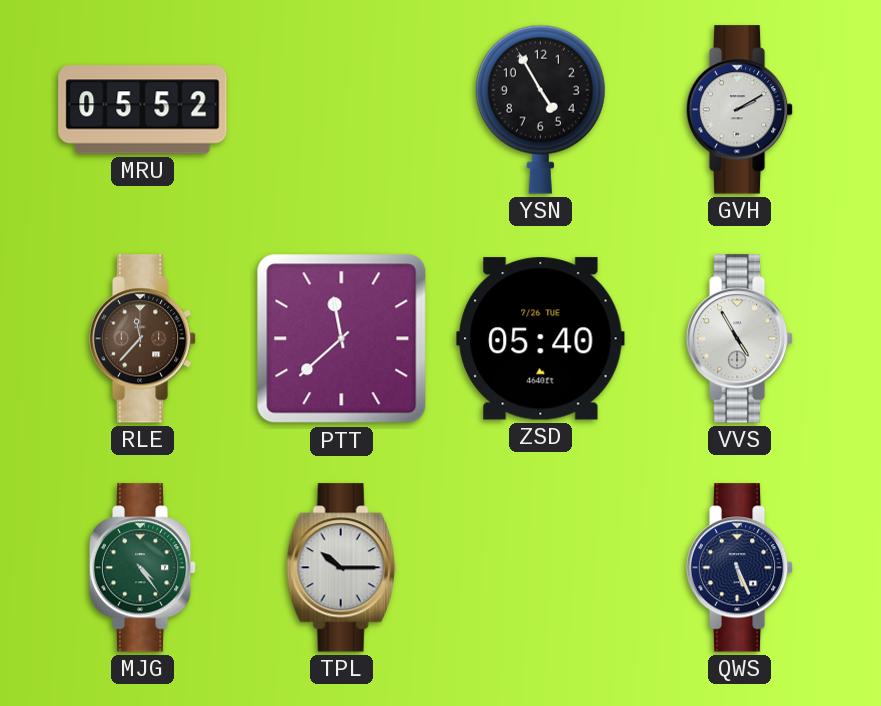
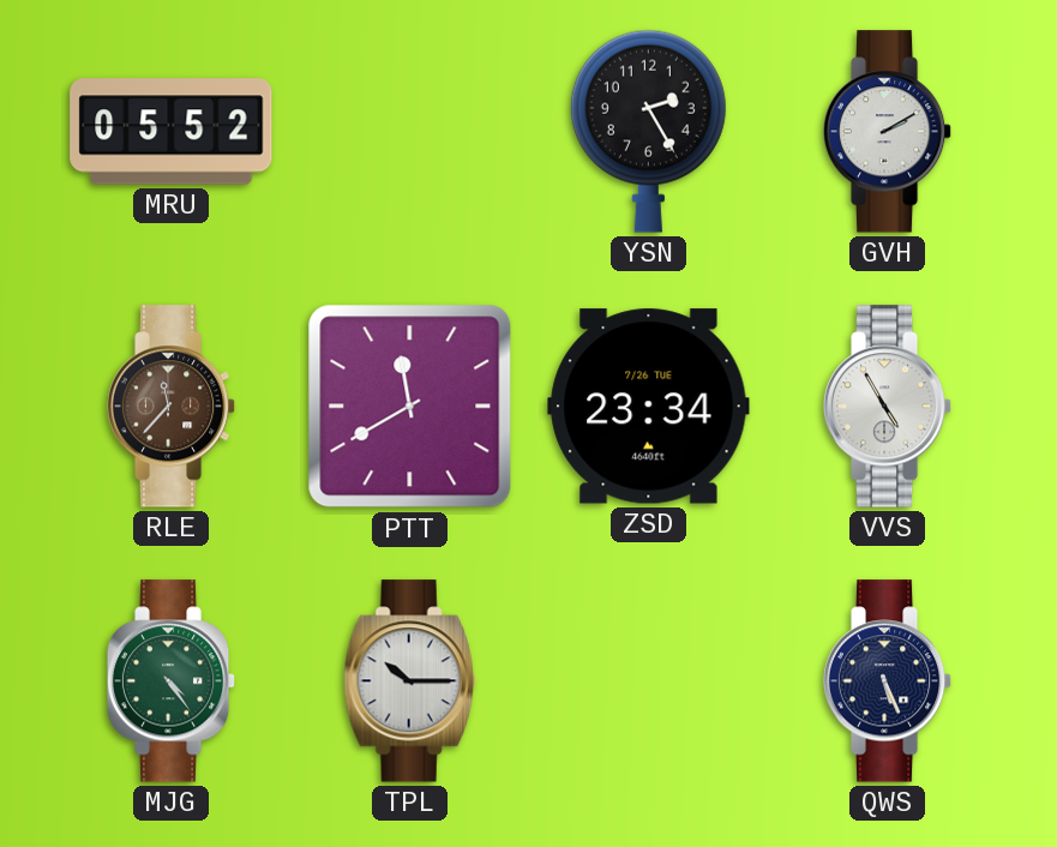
YSN: 4:55 -> 2:25 (648, 131)
PTT: 11:38 -> 11:40 (410, 407)
ZSD: 05:40 -> 23:34 (649, 407)
